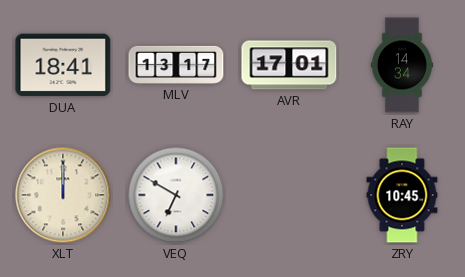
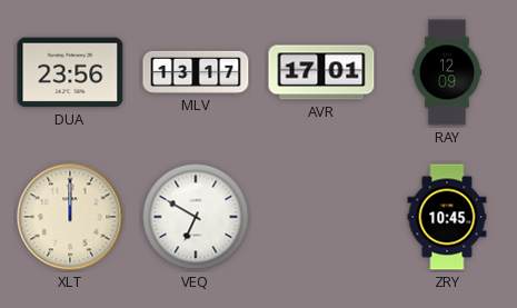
DUA: 18:41 -> 23:56 (70, 72)
RAY: 14:34 -> 12:09 (447, 72)
